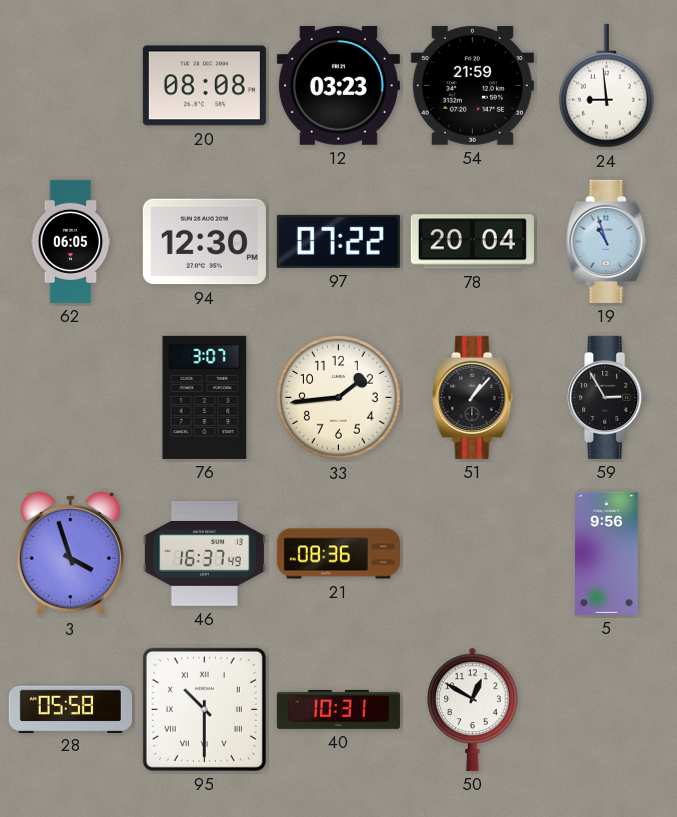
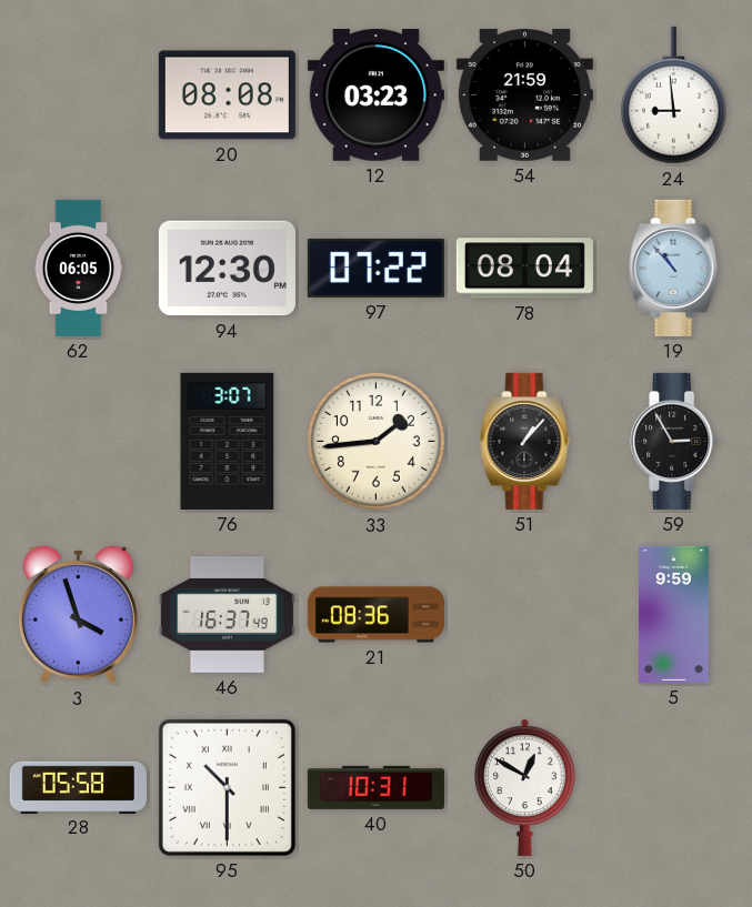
78: 20:04 -> 08:04 (524, 269)
19: 10:57 -> 10:53 (674, 268)
5: 9:56 -> 9:59 (674, 614)
